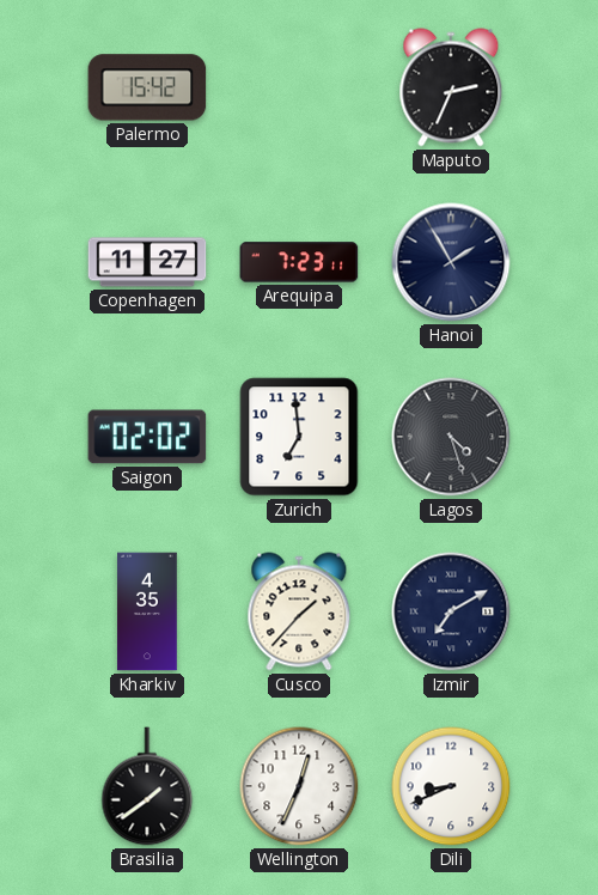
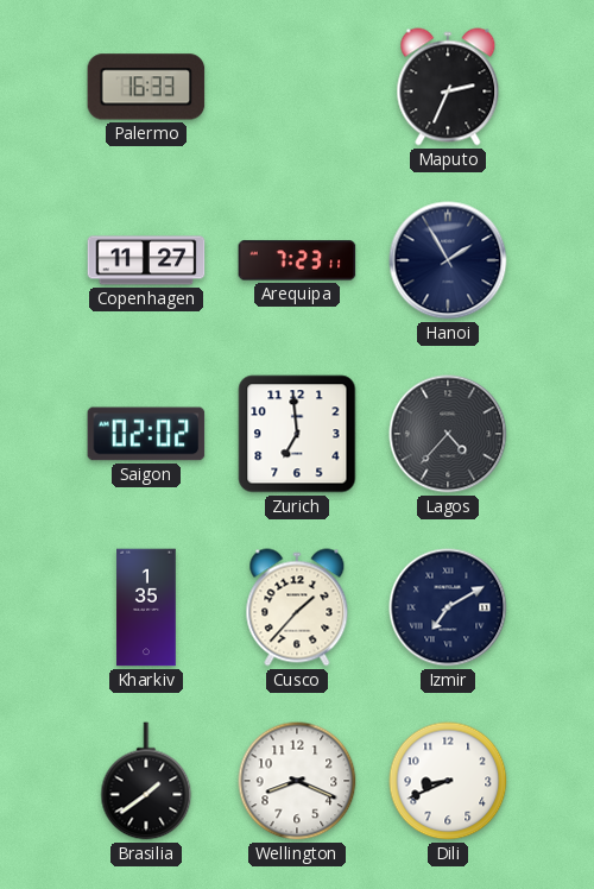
Palermo: 15:42 -> 16:33 (146, 87)
Lagos: 4:27 -> 4:37 (448, 434)
Kharkiv: 4:35 -> 1:35 (146, 607)
Wellington: 12:34 -> 8:19 (297, 781)
